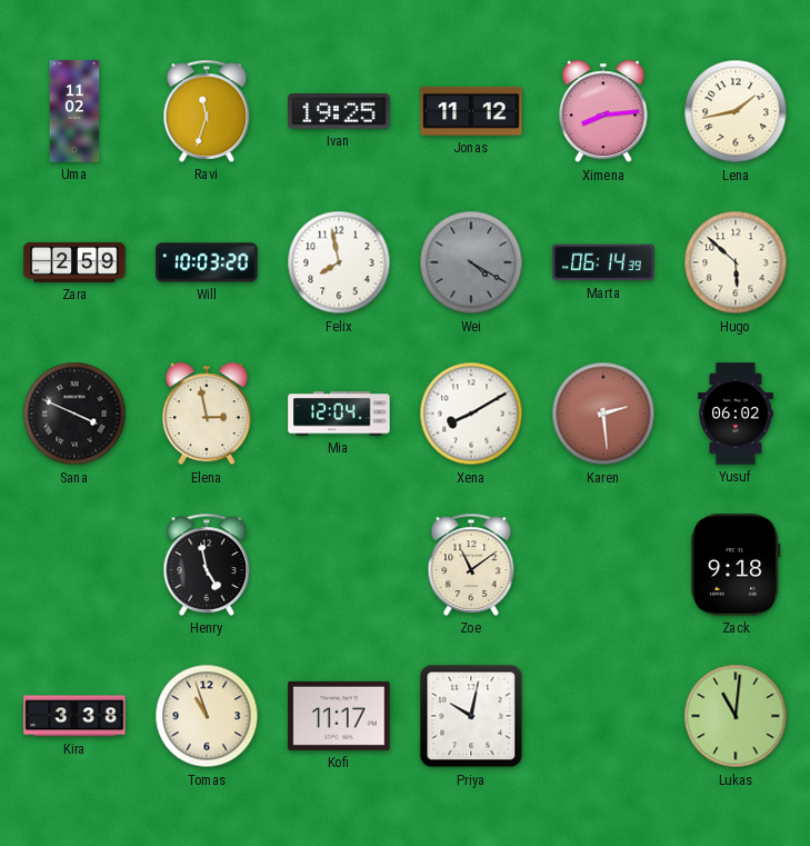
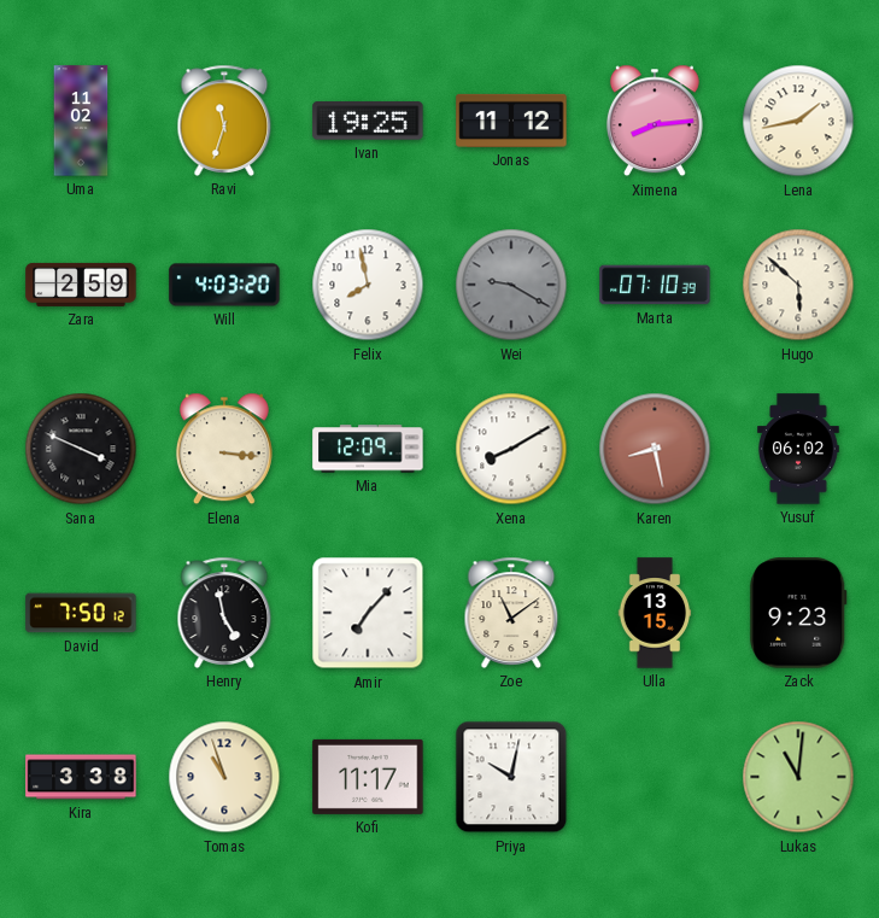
Will: 10:03 -> 4:03 (224, 285)
Wei: 4:20 -> 9:20 (511, 285)
Marta: 06:14 -> 07:10 (655, 285)
Elena: 2:58 -> 3:16 (224, 449)
Mia: 12:04 -> 12:09 (368, 449)
Karen: 2:29 -> 8:28 (655, 449)
David: none -> 7:50 (81, 613)
Amir: none -> 7:07 (368, 613)
Ulla: none -> 13:15 (655, 613)
Zack: 9:18 -> 9:23 (798, 613)
